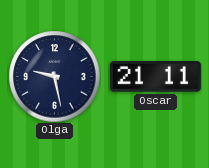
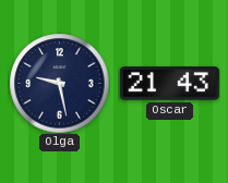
Oscar: 21:11 -> 21:43 (169, 84)
